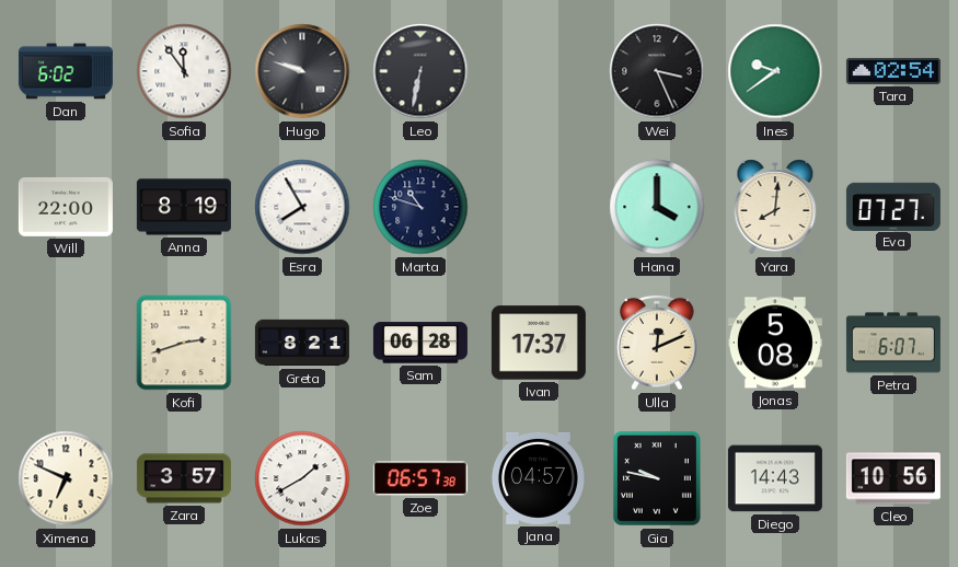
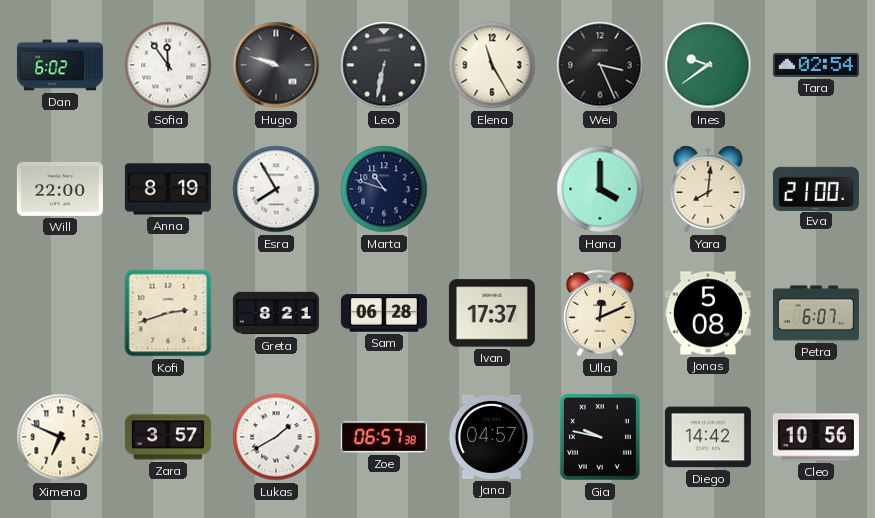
Elena: none -> 11:25 (492, 65)
Eva: 07:27 -> 21:00 (816, 188)
Diego: 14:43 -> 14:42 (708, 437)
